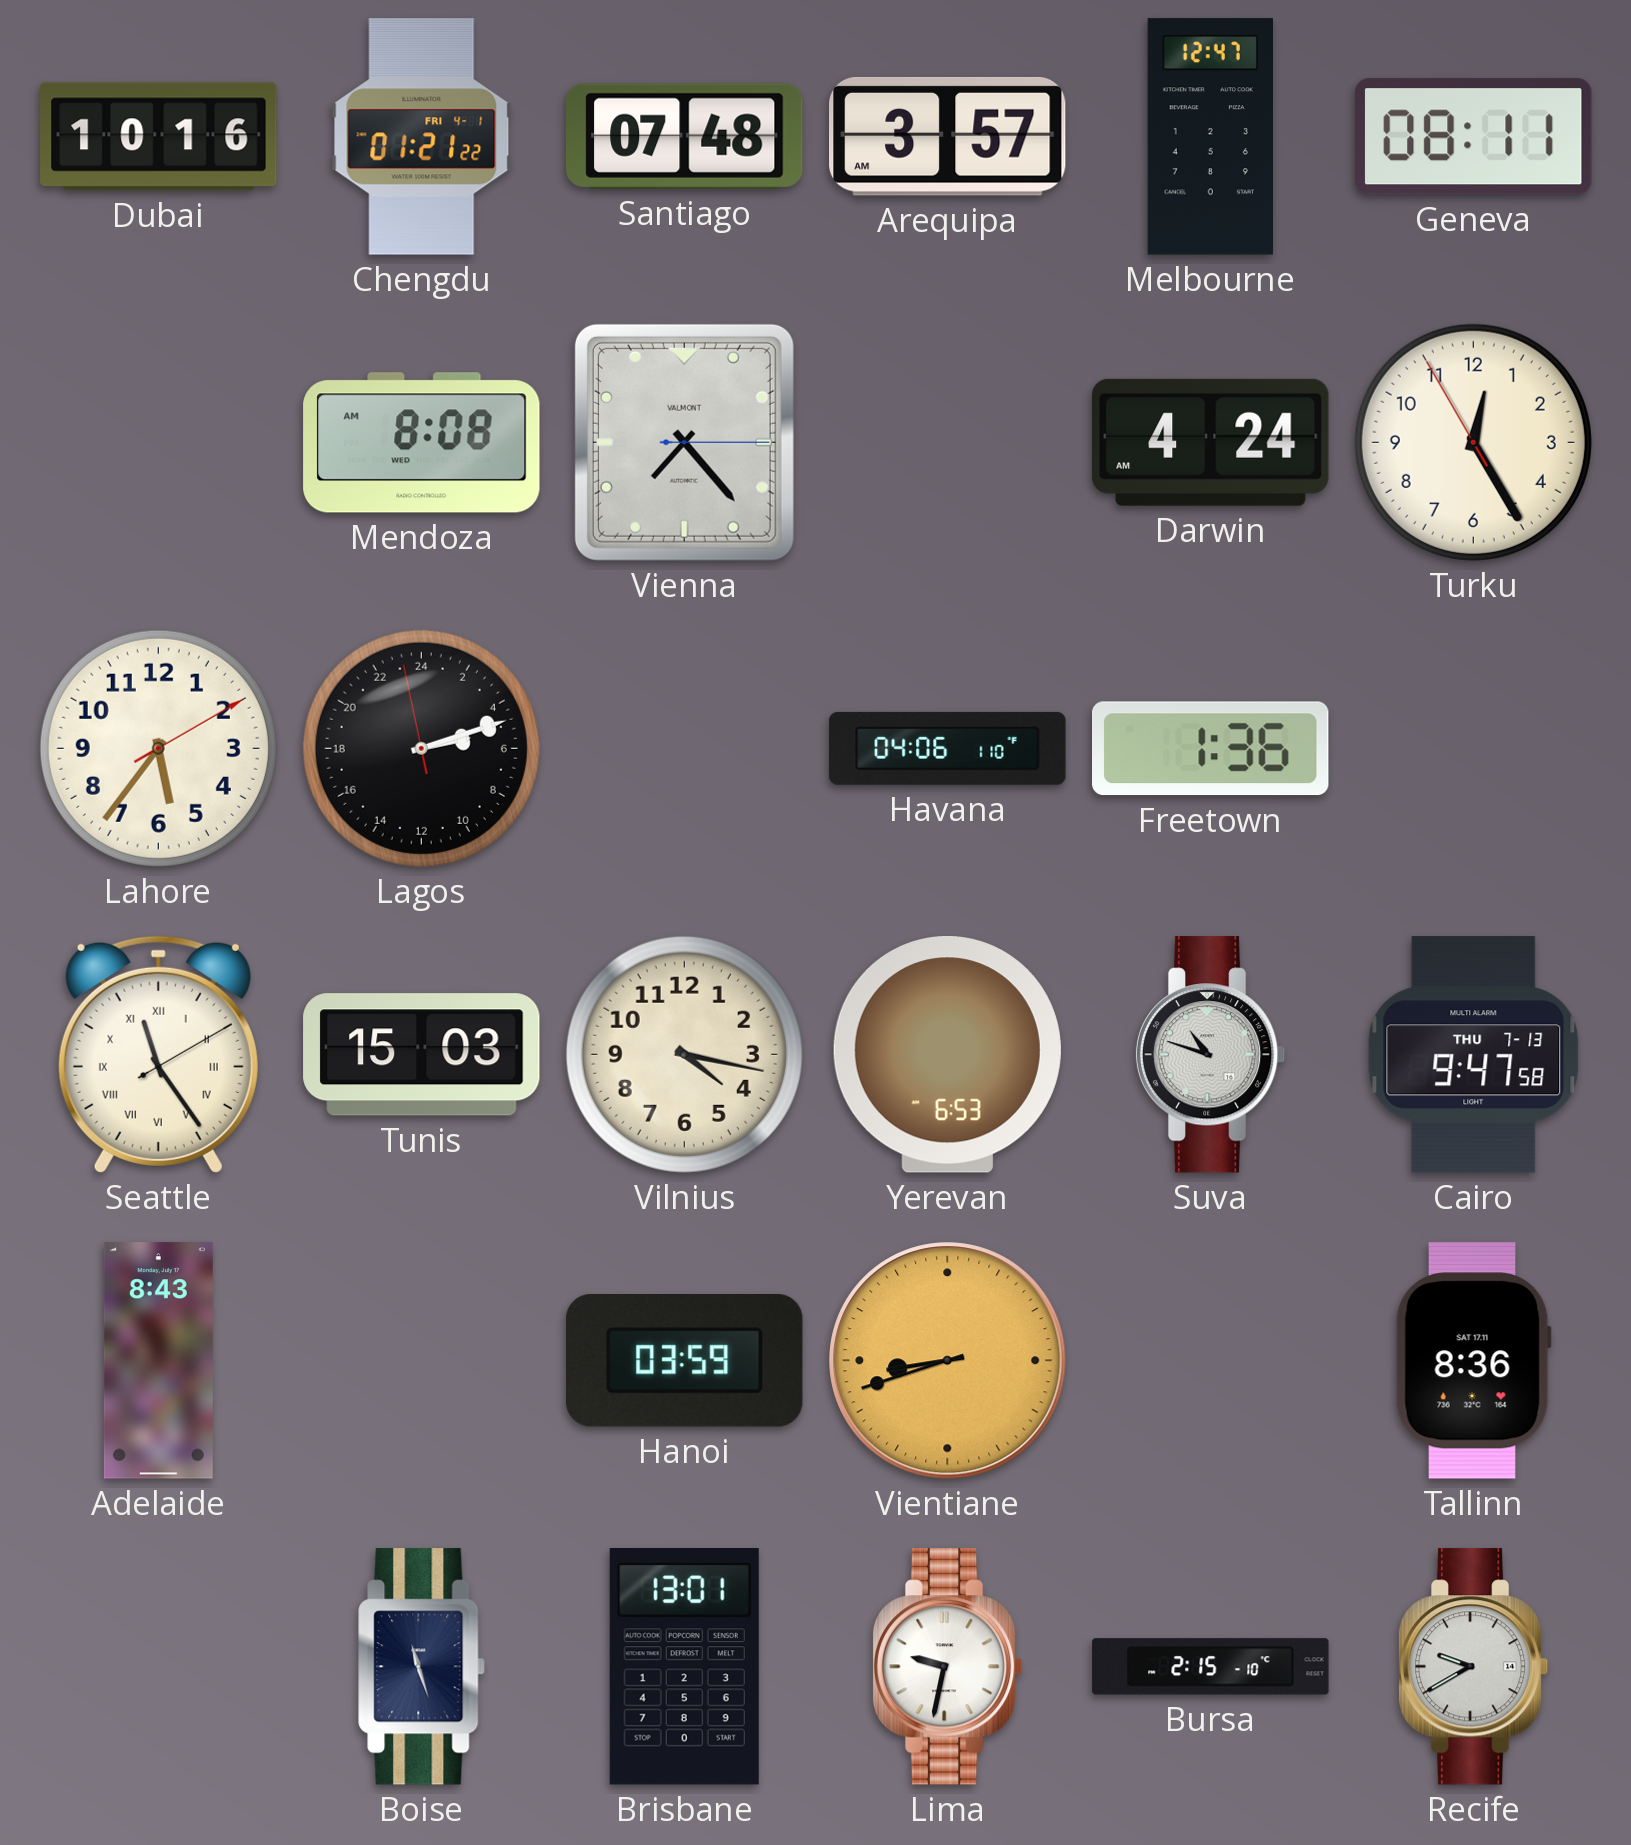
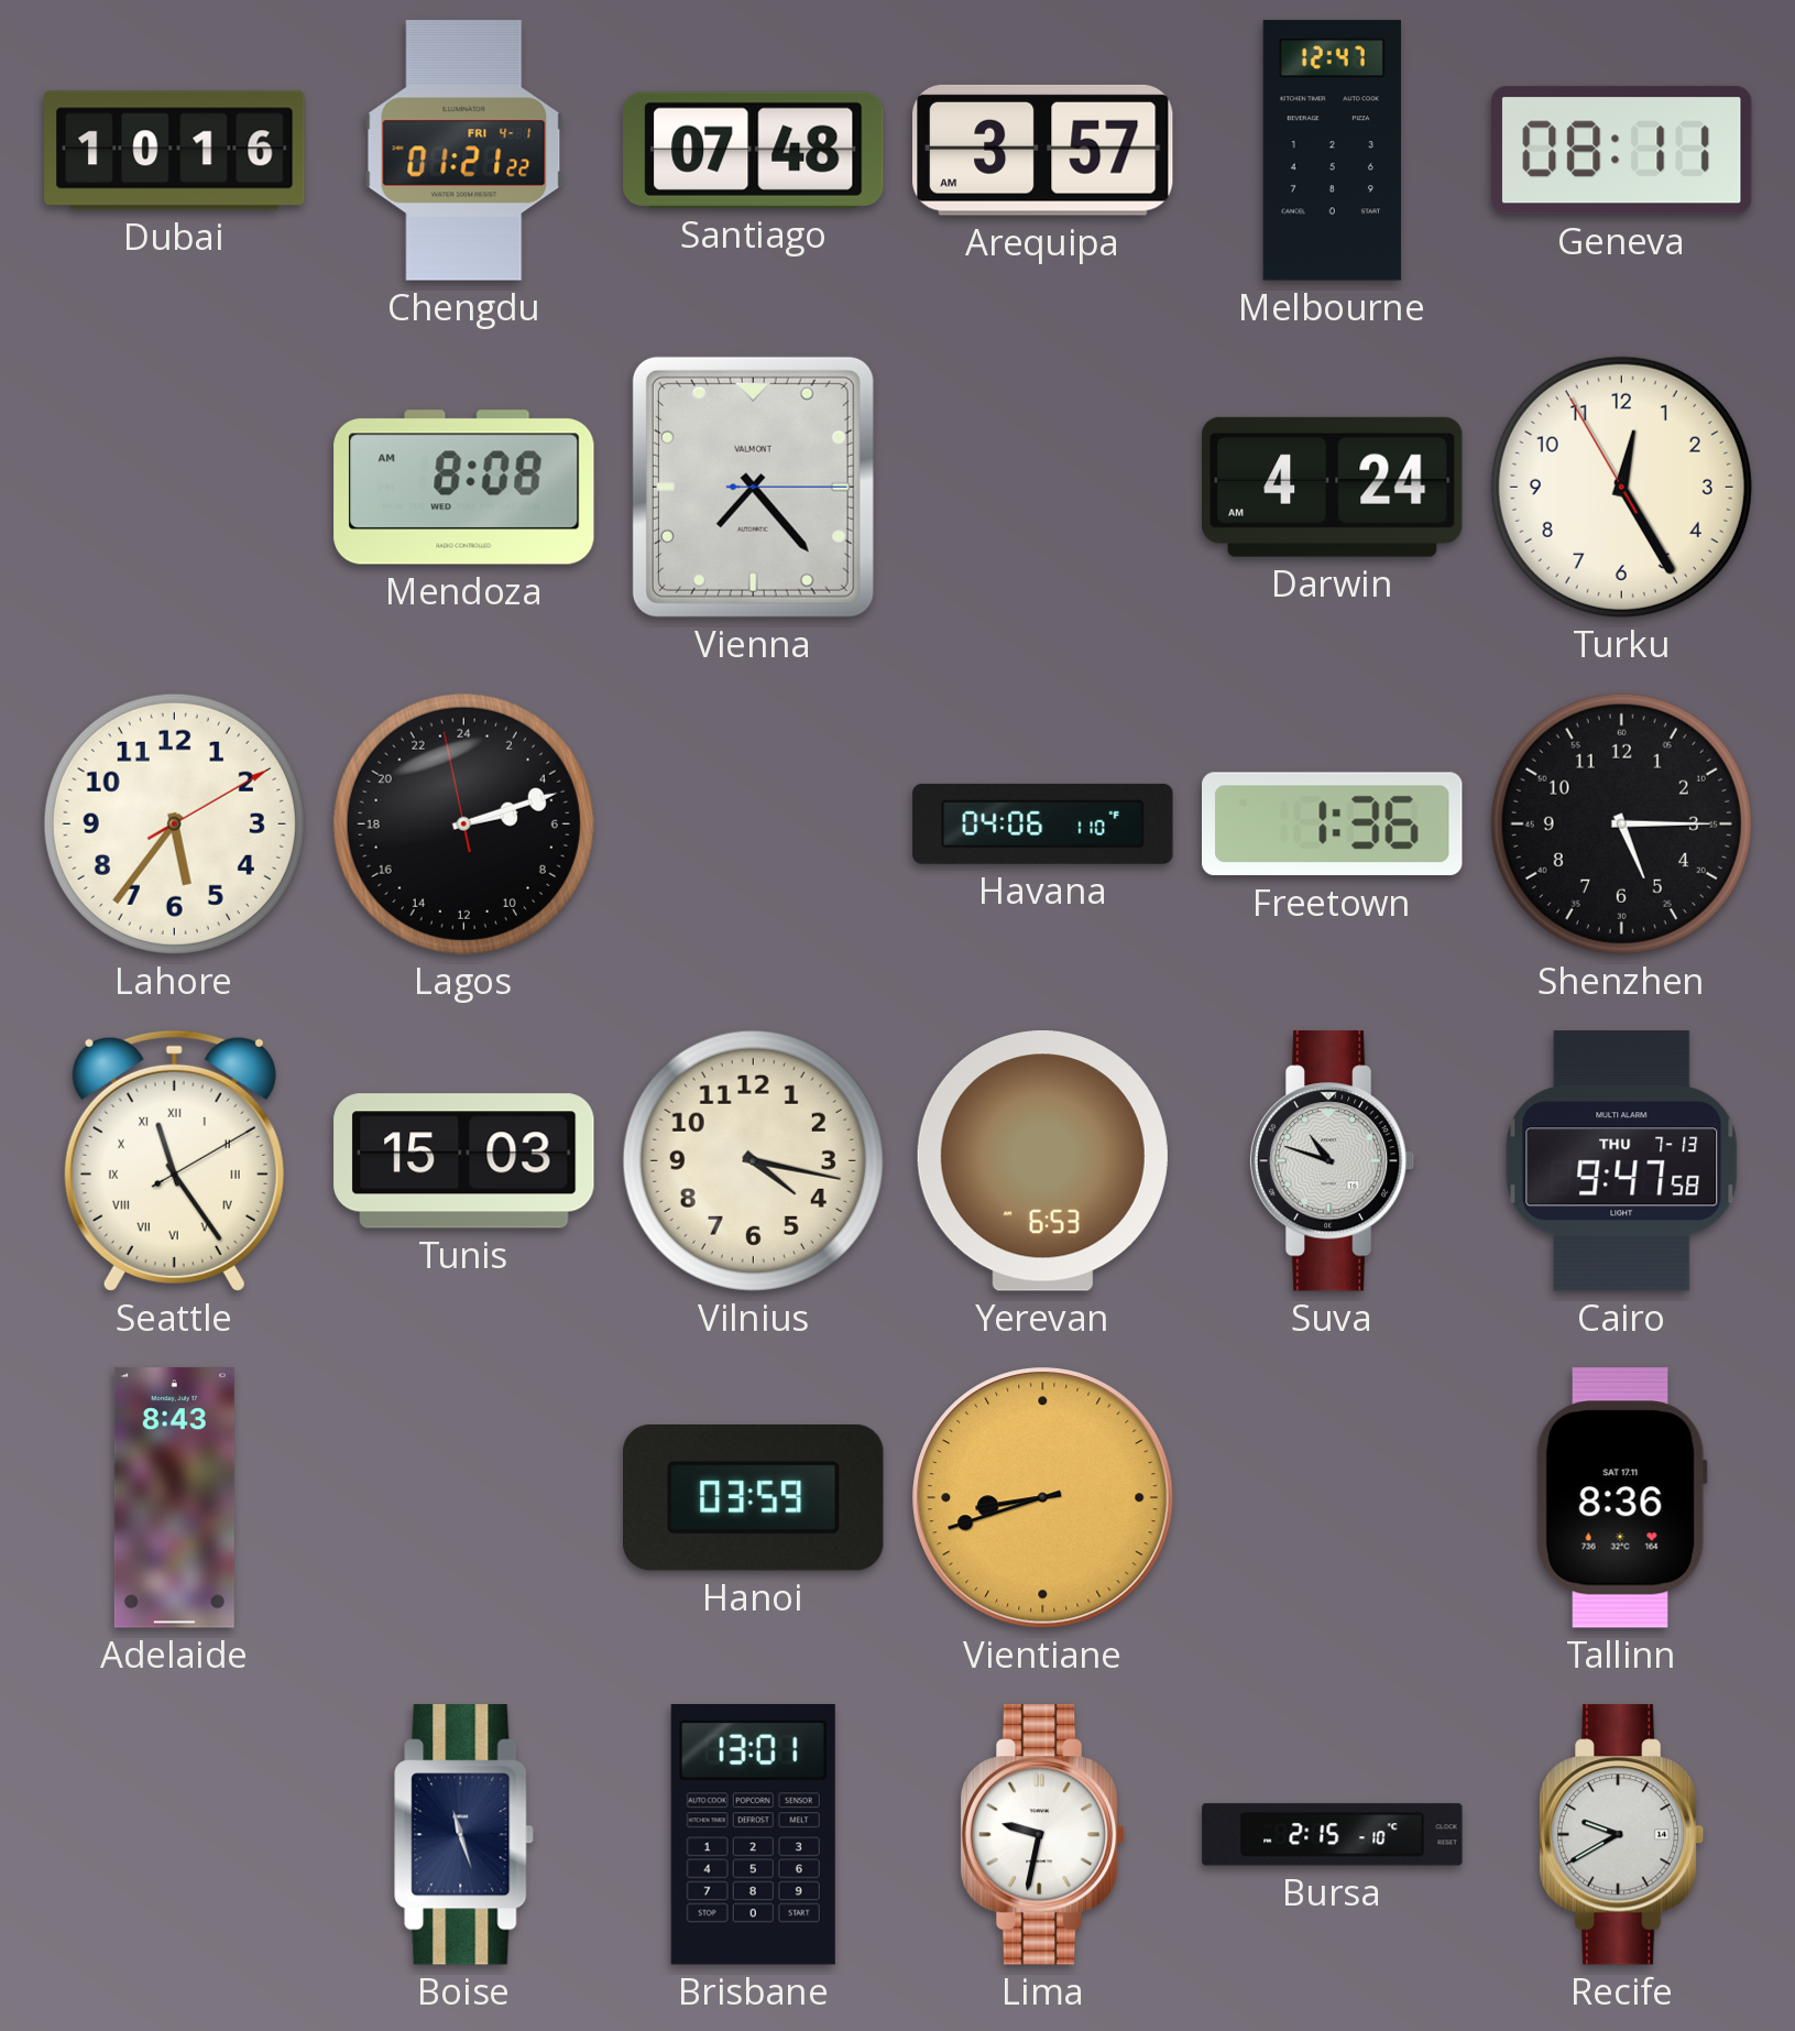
Shenzhen: none -> 5:15 (1621, 823)
